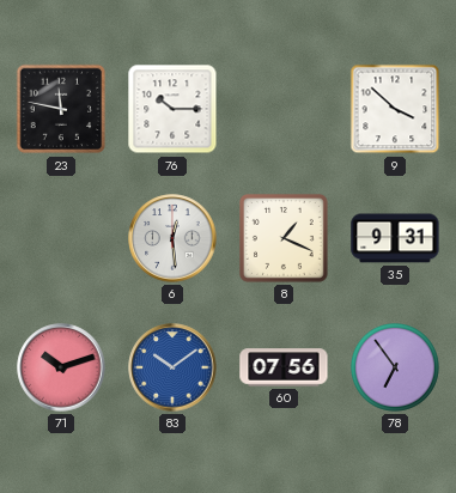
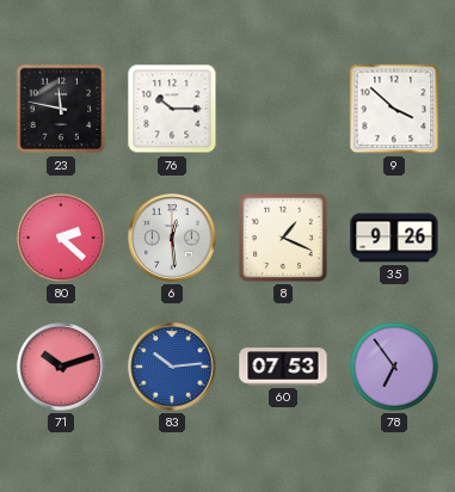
80: none -> 2:22 (61, 238)
35: 9:31 -> 9:26 (394, 238)
83: 10:09 -> 10:14 (172, 367)
60: 07:56 -> 07:53 (283, 367)
